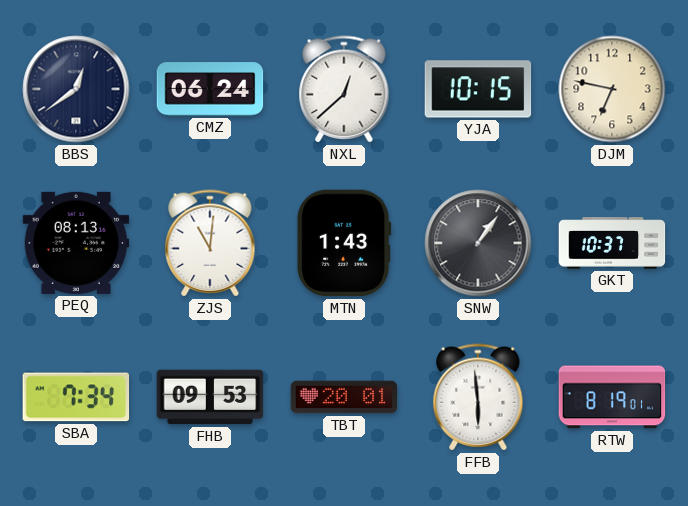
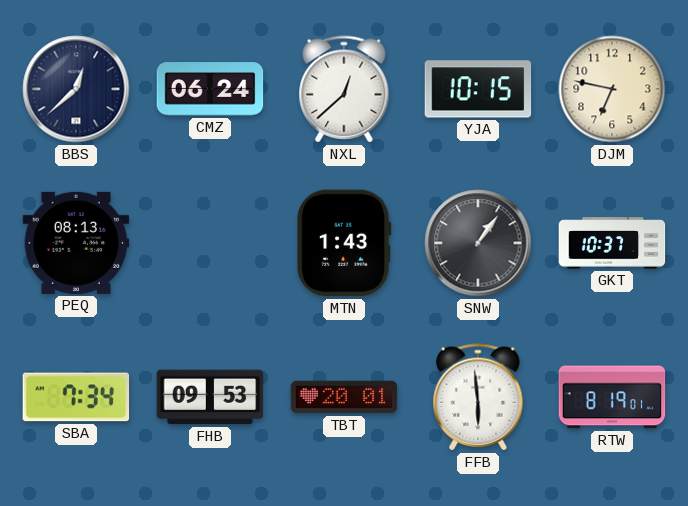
BBS: 12:39 -> 12:38 (76, 89)
ZJS: 11:01 -> none (210, 243)
